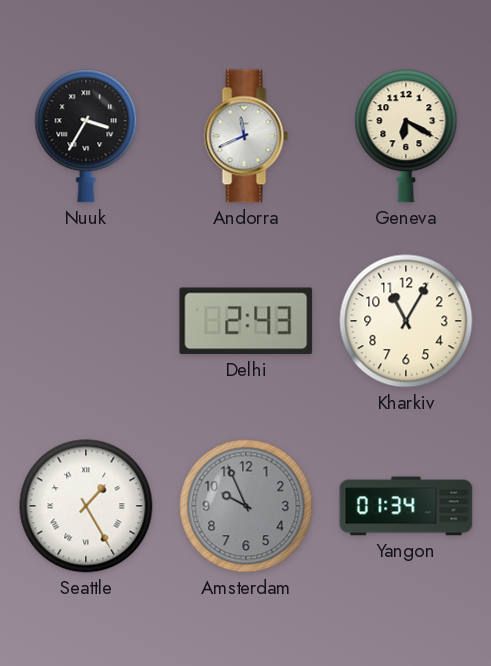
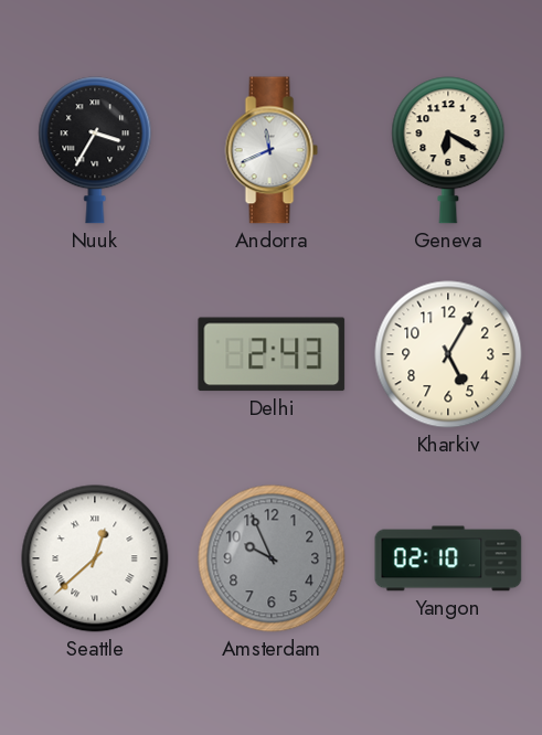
Kharkiv: 11:05 -> 5:05 (448, 354)
Seattle: 1:25 -> 12:38 (95, 558)
Yangon: 01:34 -> 02:10 (448, 558)
